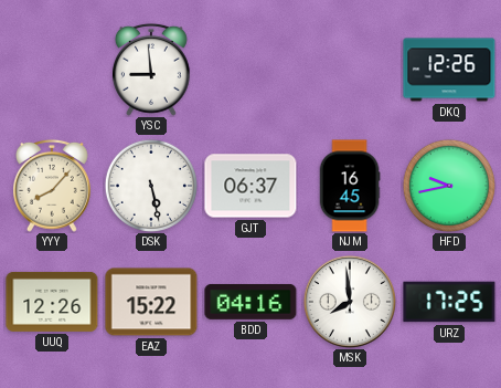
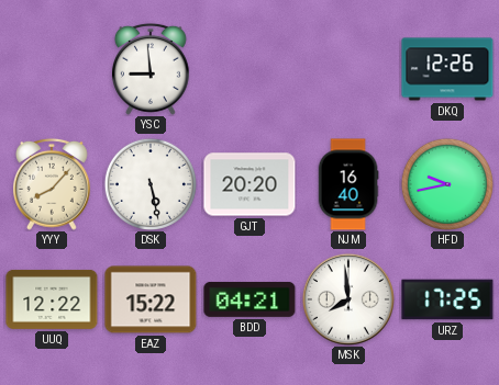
GJT: 06:37 -> 20:20 (249, 184)
NJM: 16:45 -> 16:40 (348, 184)
UUQ: 12:26 -> 12:22 (52, 299)
BDD: 04:16 -> 04:21 (249, 299)
